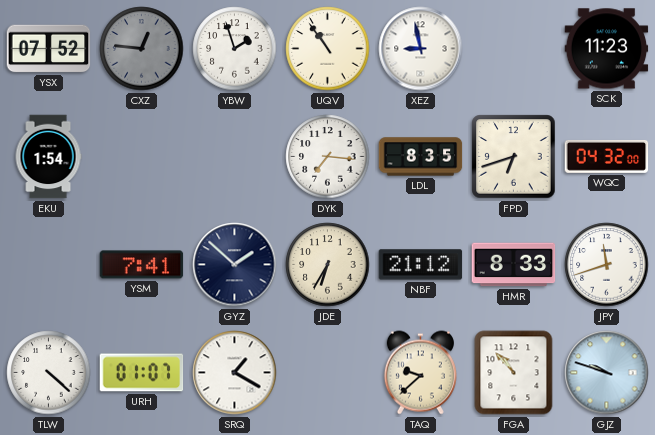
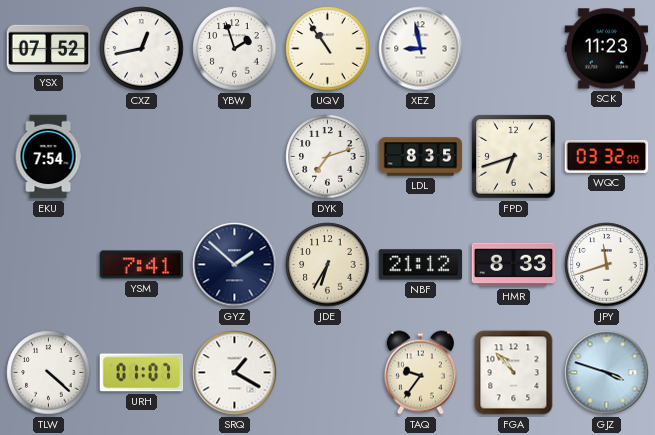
CXZ: 12:46 -> 12:43 (142, 49)
CXZ dial: grey -> white (142, 49)
EKU: 1:54 -> 7:54 (48, 157)
DYK: 7:16 -> 7:12 (328, 157)
WQC: 04:32 -> 03:32 (607, 156)
TAQ: 9:38 -> 9:36 (420, 373)
GJZ: 9:48 -> 3:48 (607, 373)
